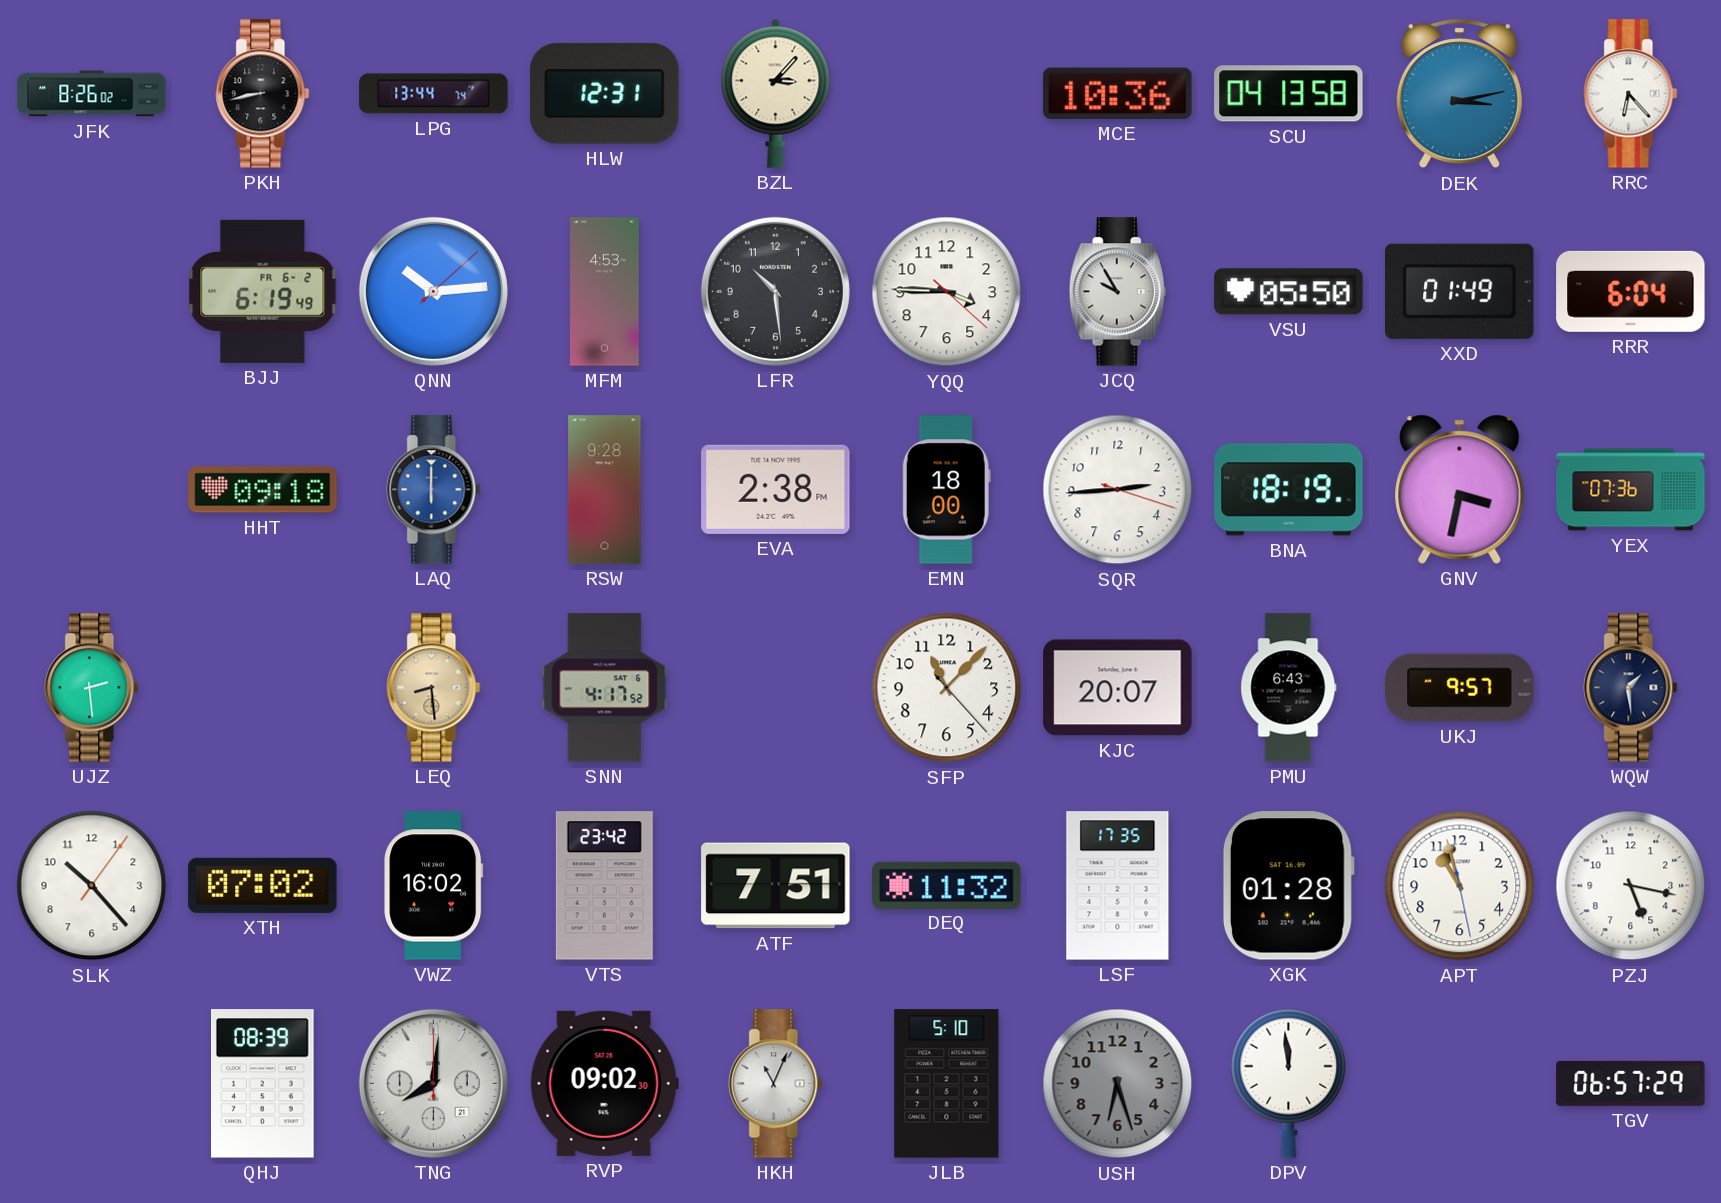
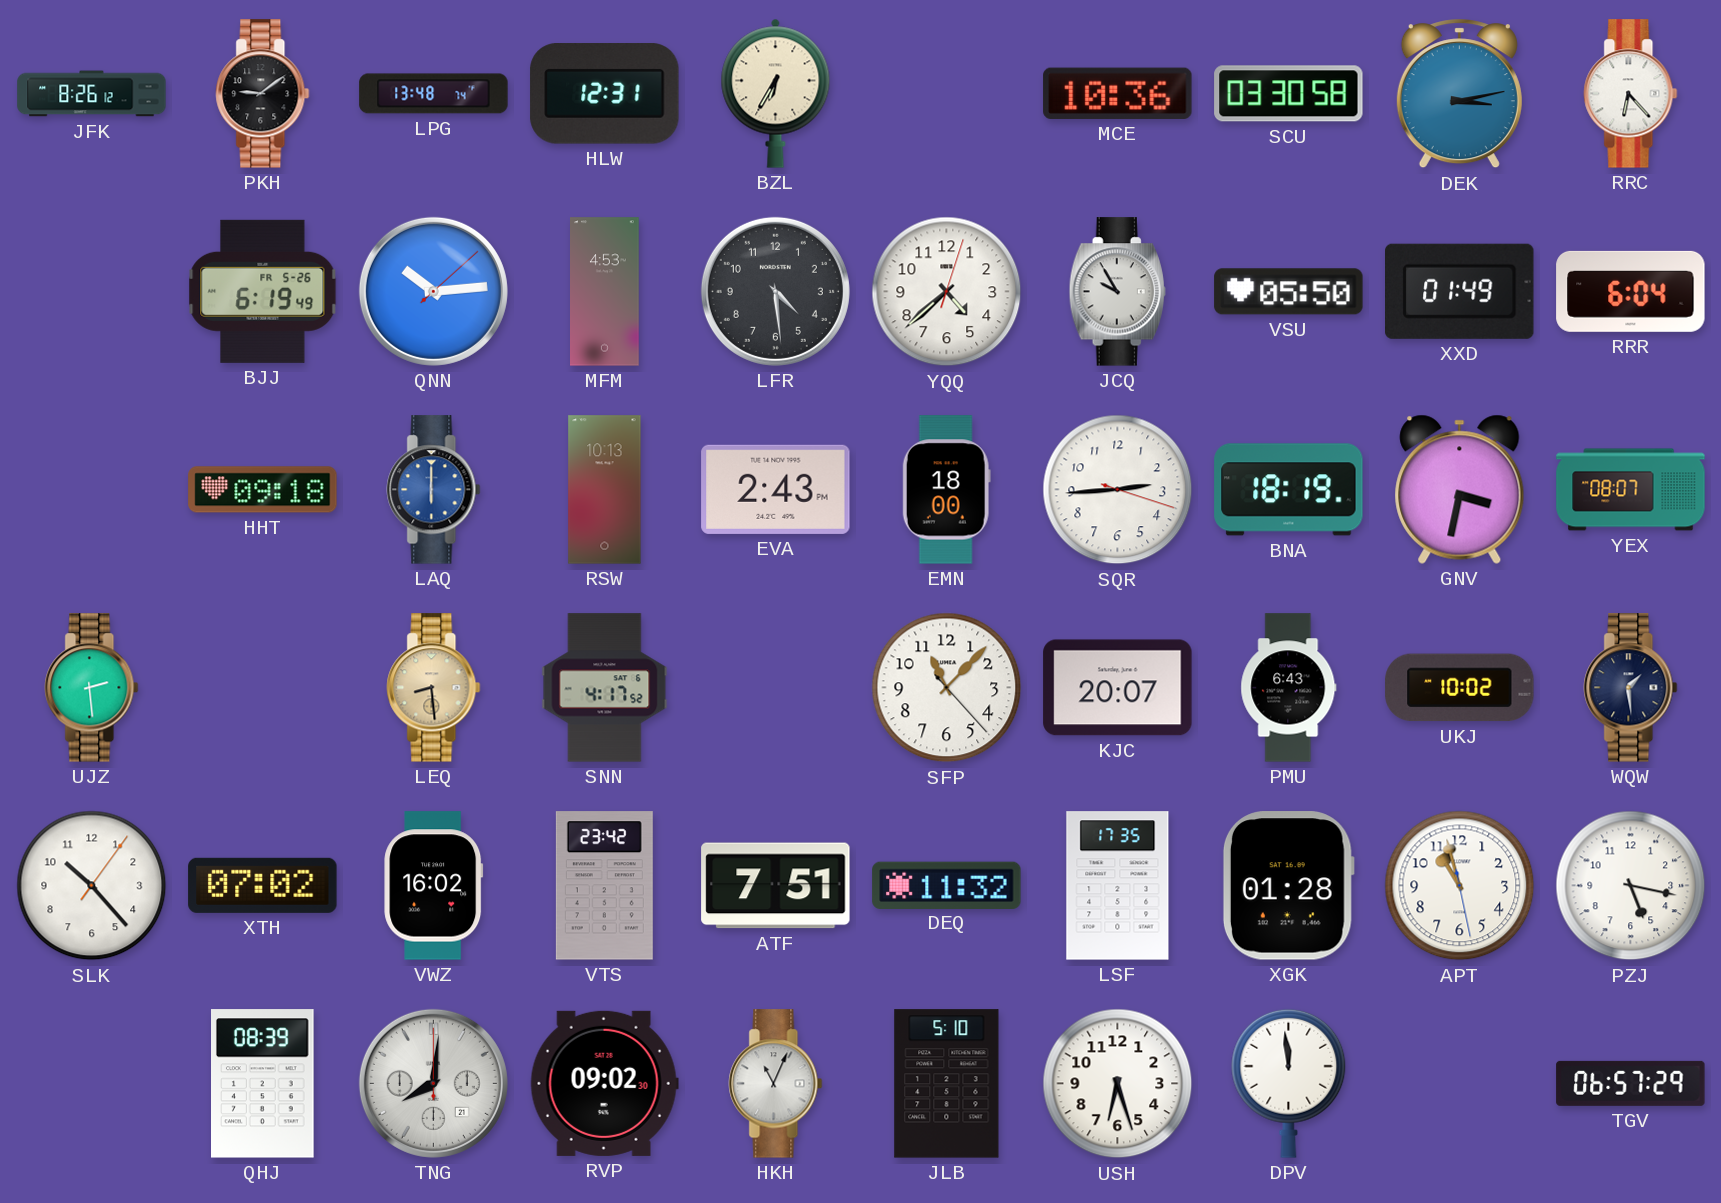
JFK: 8:26:02 -> 8:26:12 (92, 94)
PKH: 8:43 -> 9:09 (263, 94)
LPG: 13:44 -> 13:48 (434, 94)
BZL: 3:07 -> 6:35 (776, 93)
SCU: 04:13 -> 03:30 (1289, 94)
BJJ date: FR 6-2 -> FR 5-26 (263, 291)
LFR: 10:29 -> 4:29 (775, 291)
YQQ: 3:45 -> 4:38 (947, 292)
RSW: 9:28 -> 10:13 (605, 490)
EVA: 2:38 -> 2:43 (776, 489)
YEX: 07:36 -> 08:07 (1631, 490)
UKJ: 9:57 -> 10:02 (1460, 688)
USH dial: grey -> white (1118, 1084)
